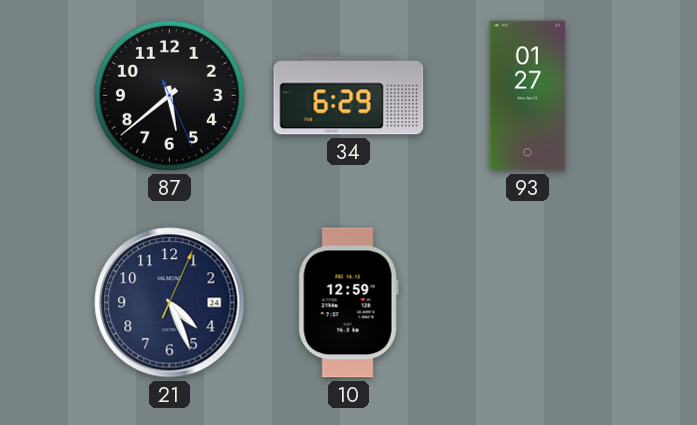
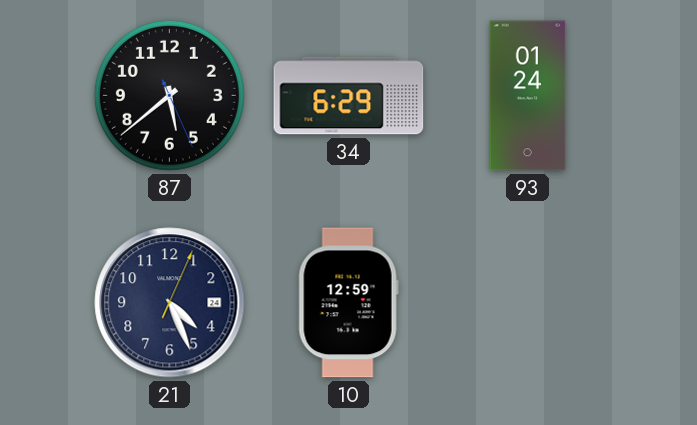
93: 01:27 -> 01:24 (528, 96)
